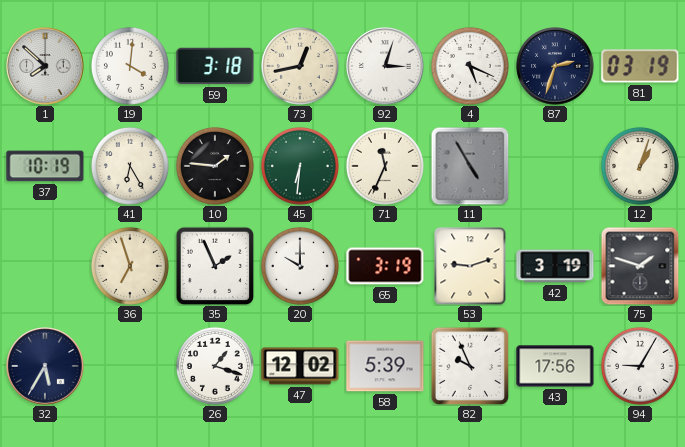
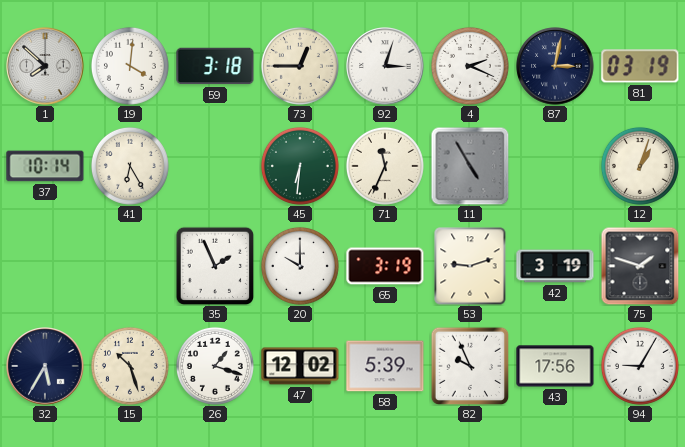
73: 12:43 -> 12:45 (300, 66)
4: 5:19 -> 2:19 (470, 66)
87: 2:33 -> 3:02 (555, 66)
37: 10:19 -> 10:14 (45, 166)
10: 1:46 -> none (215, 166)
36: 6:57 -> none (130, 266)
15: none -> 10:27 (130, 366)
